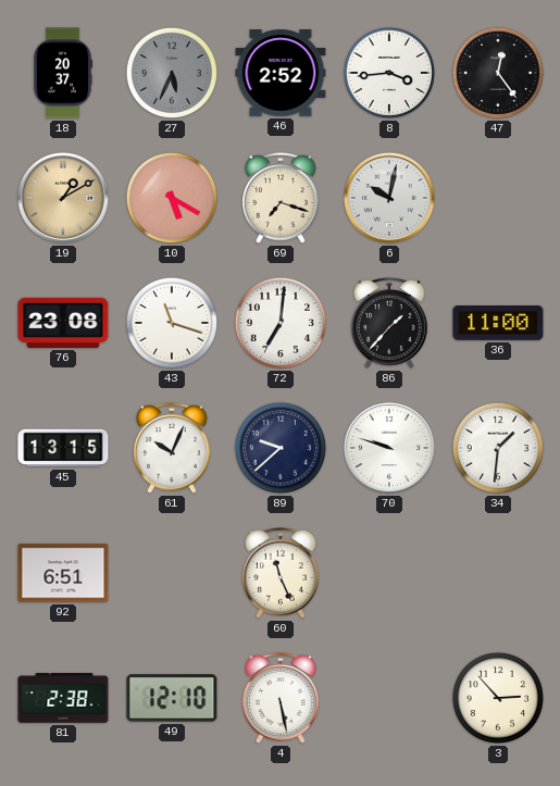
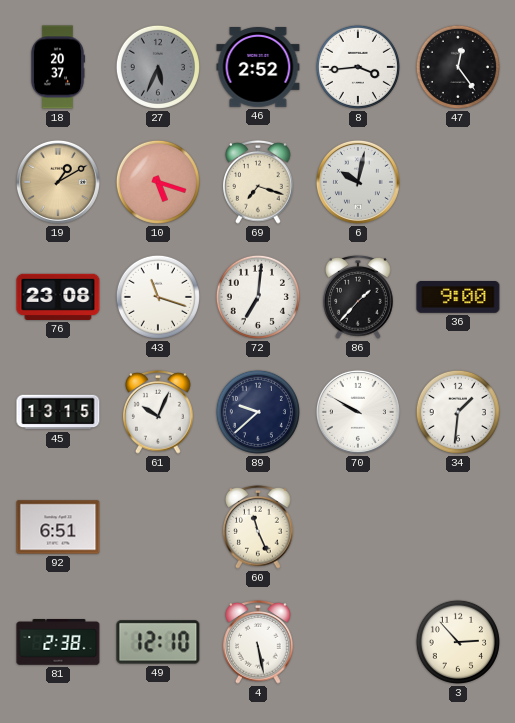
10: 5:20 -> 5:18 (158, 182)
36: 11:00 -> 9:00 (458, 298)
70: 9:48 -> 9:50 (358, 412)
